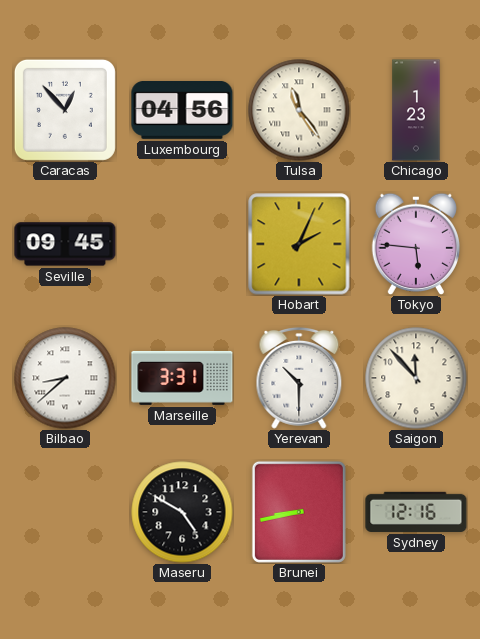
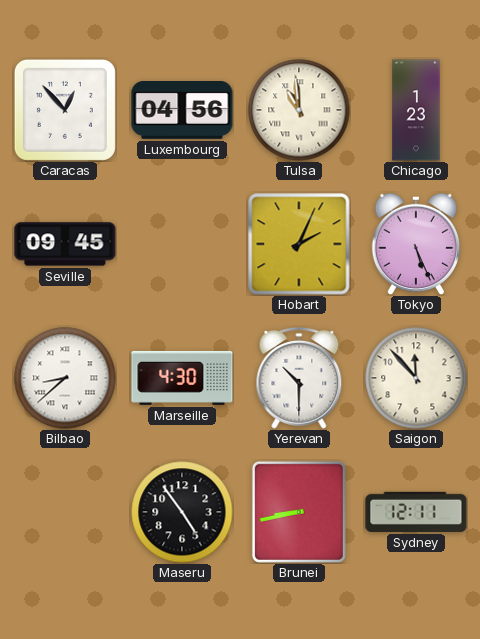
Tulsa: 11:24 -> 10:59 (299, 110)
Tokyo: 5:46 -> 5:26 (416, 243)
Marseille: 3:31 -> 4:30 (182, 378)
Maseru: 4:50 -> 4:54 (182, 512)
Sydney: 12:16 -> 12:11 (416, 512)
